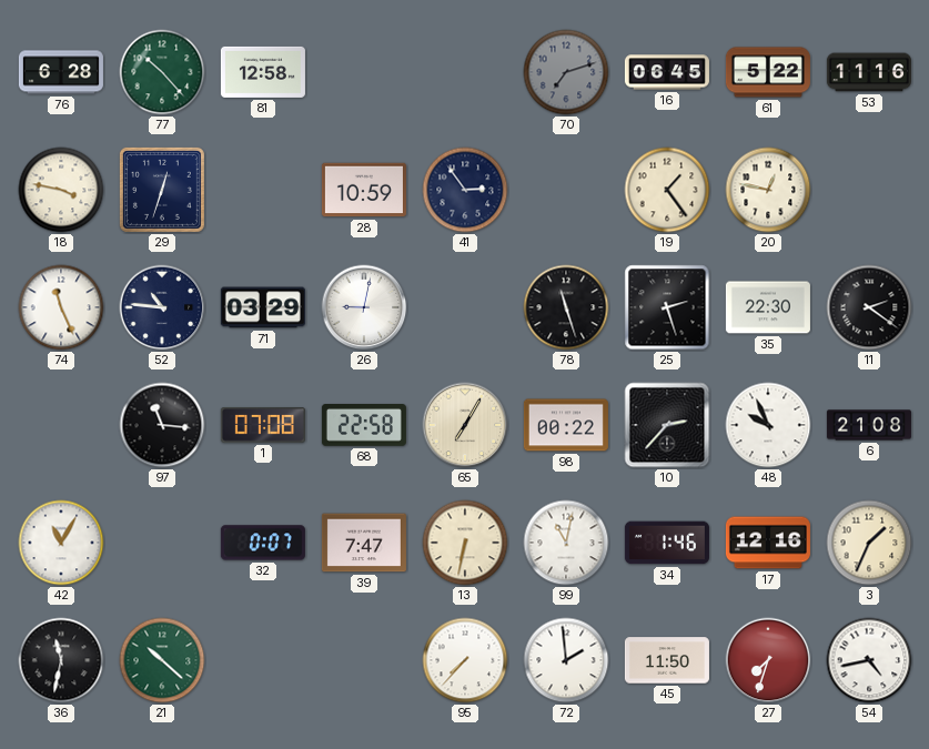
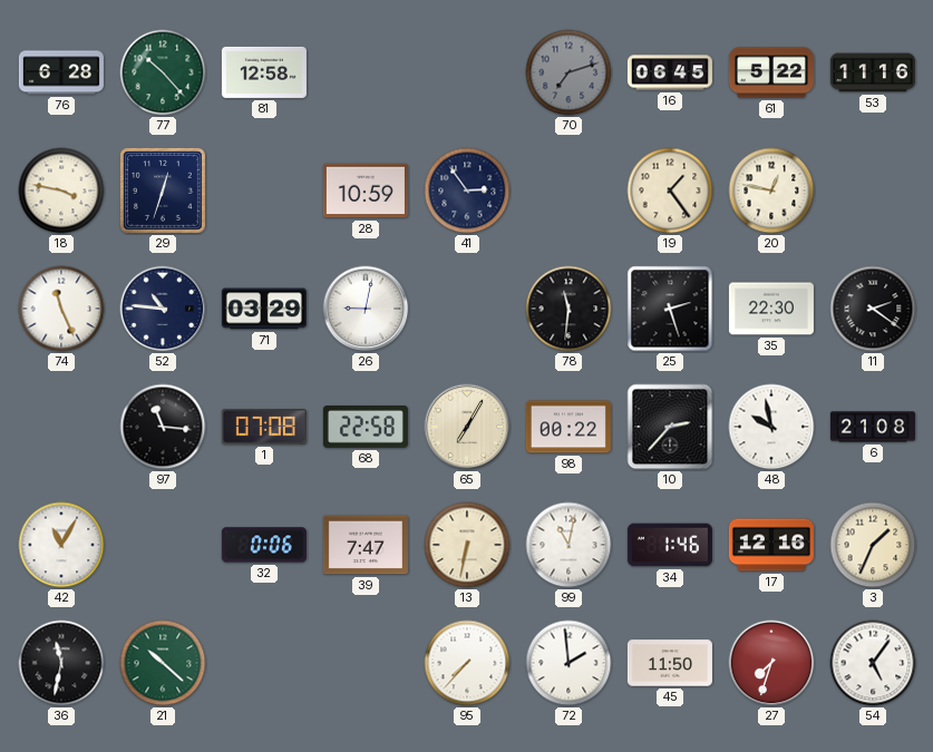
78: 11:27 -> 11:31 (568, 309)
48: 9:56 -> 9:58 (771, 427)
32: 0:07 -> 0:06 (264, 545)
54: 4:43 -> 5:06 (873, 663)
